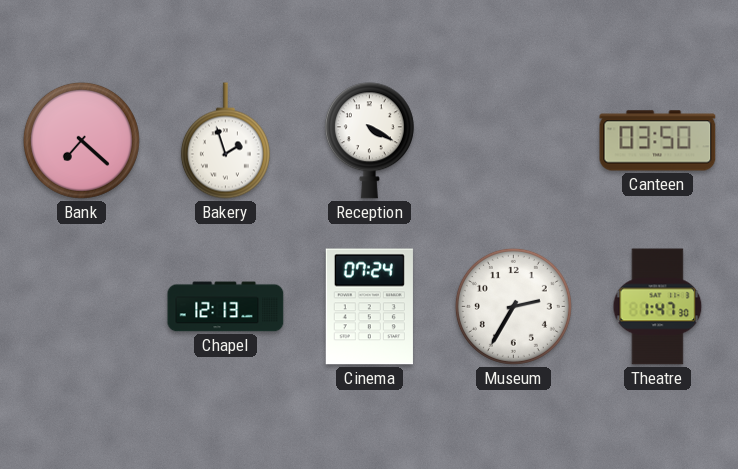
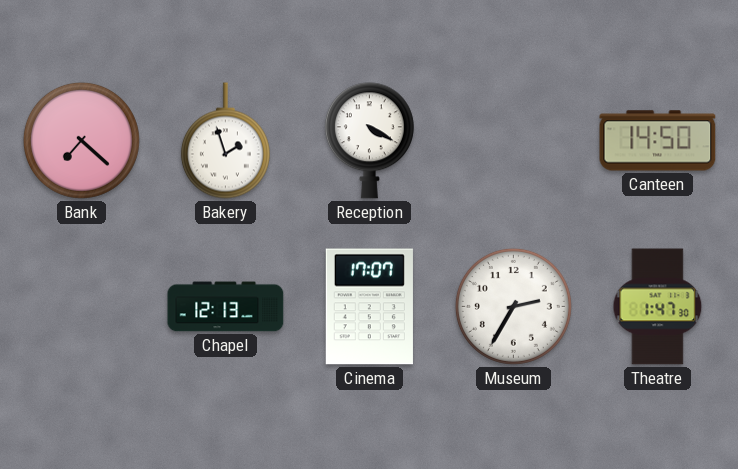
Canteen: 03:50 -> 14:50 (658, 141)
Cinema: 07:24 -> 17:07 (369, 307)
